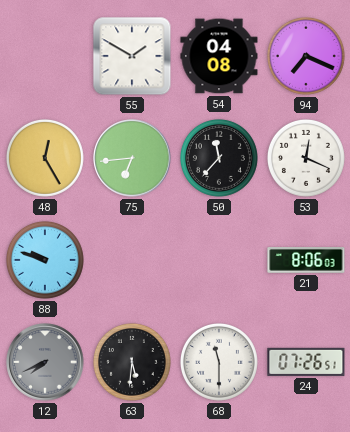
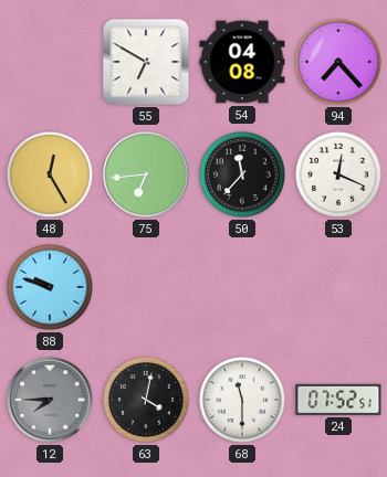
55: 1:50 -> 6:50 (146, 62)
94: 7:19 -> 7:23 (338, 62)
21: 8:06 -> none (306, 261)
12: 7:41 -> 7:45 (50, 400)
63: 5:31 -> 4:02 (146, 400)
24: 07:26 -> 07:52 (338, 400)
